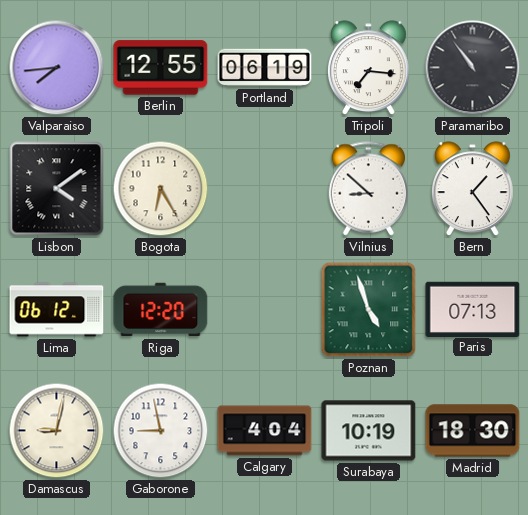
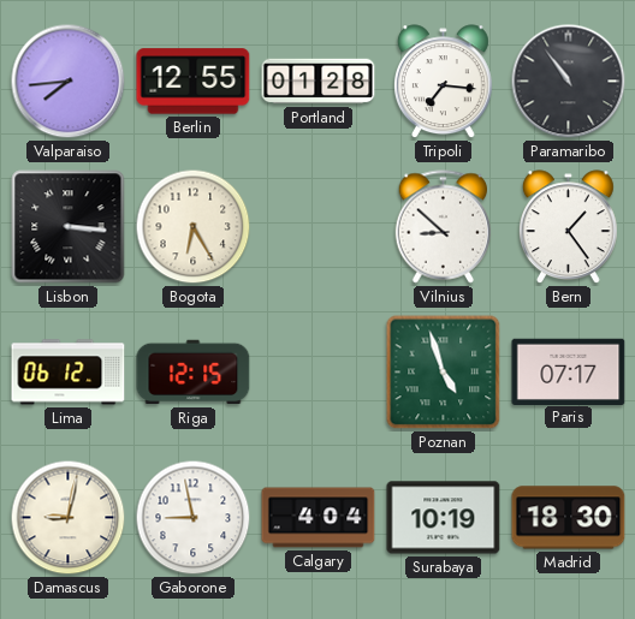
Portland: 06:19 -> 01:28 (319, 82)
Lisbon: 4:09 -> 3:16 (69, 227)
Riga: 12:20 -> 12:15 (194, 373)
Paris: 07:13 -> 07:17 (569, 371)
